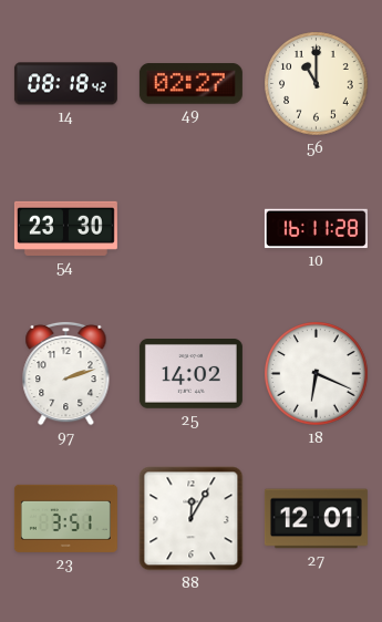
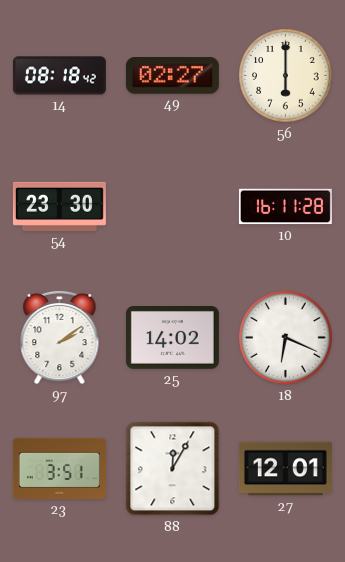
56: 11:00 -> 6:00 (286, 76)
97: 2:12 -> 2:09 (60, 337)
